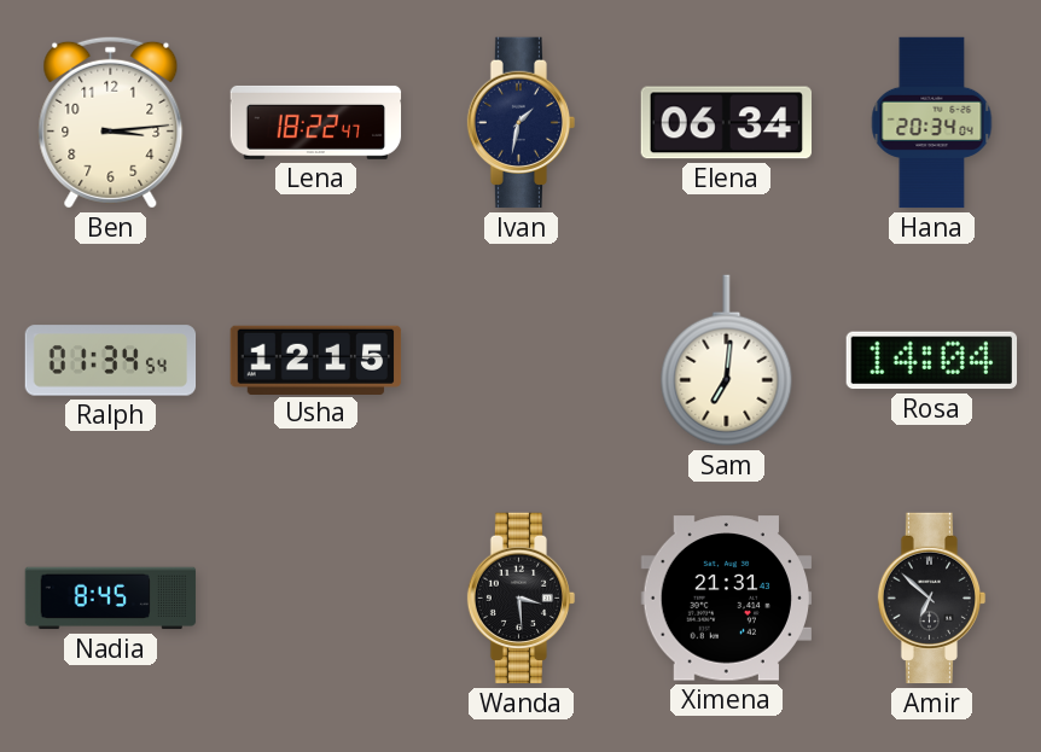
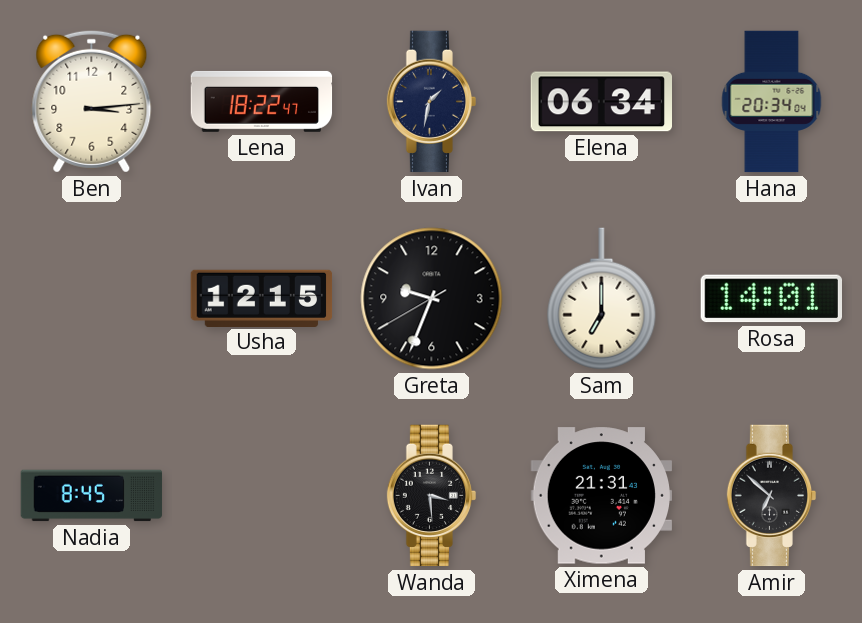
Ralph: 01:34 -> none (111, 361)
Greta: none -> 9:33 (432, 299)
Sam: 7:01 -> 7:00 (602, 299)
Rosa: 14:04 -> 14:01 (771, 299)
